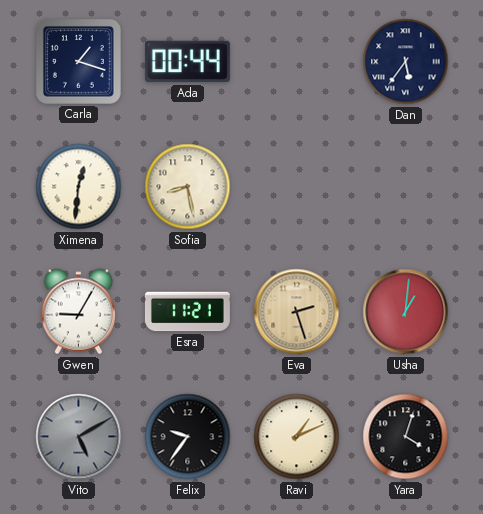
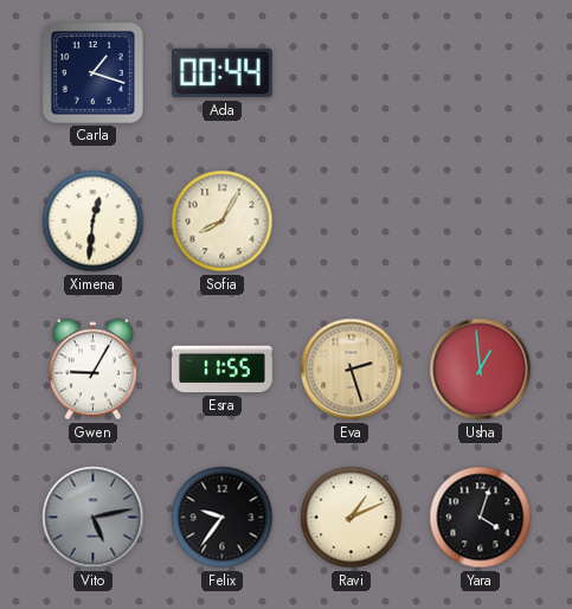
Dan: 5:36 -> none (406, 62)
Sofia: 8:28 -> 8:05 (223, 222)
Esra: 11:21 -> 11:55 (221, 370)
Usha: 1:01 -> 12:59 (481, 370)
Vito: 5:10 -> 5:13 (94, 518)
